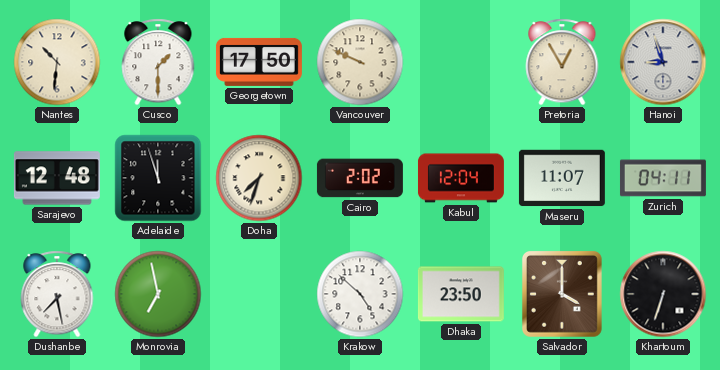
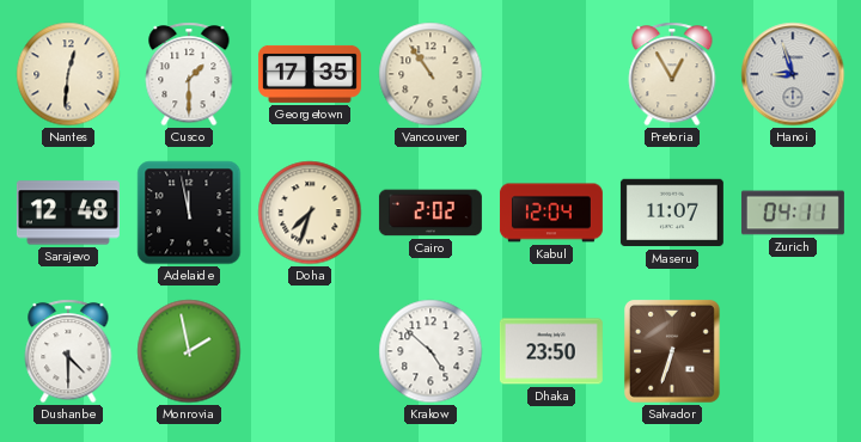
Nantes: 10:31 -> 12:31 (68, 74)
Georgetown: 17:50 -> 17:35 (310, 74)
Vancouver: 9:49 -> 10:54 (430, 74)
Adelaide: 11:57 -> 11:58 (189, 213)
Dushanbe: 7:28 -> 4:30 (68, 351)
Monrovia: 6:58 -> 1:58 (189, 351)
Salvador: 4:00 -> 6:33 (672, 351)
Khartoum: 6:33 -> none (663, 294)
